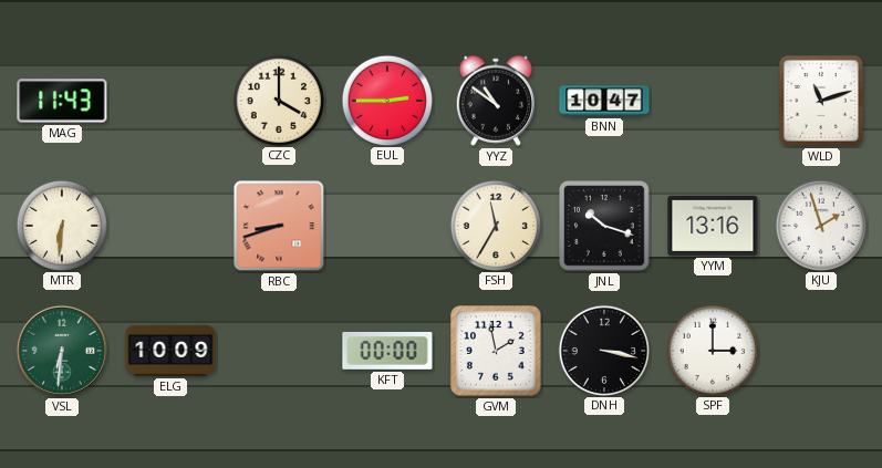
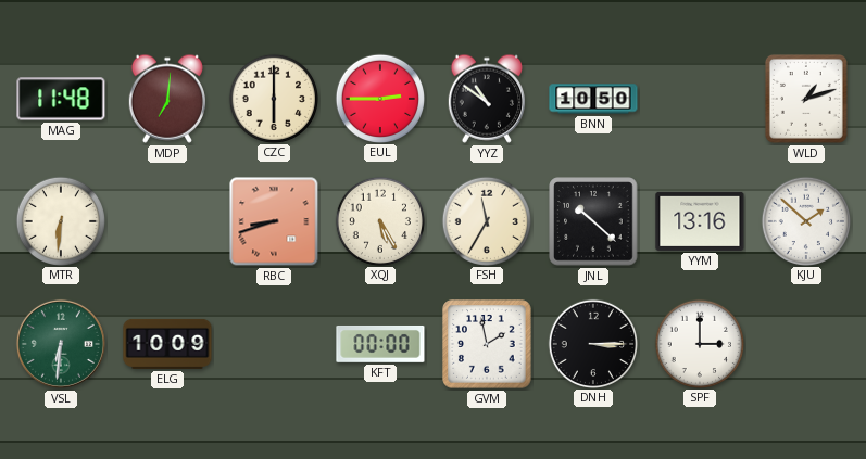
MAG: 11:43 -> 11:48 (61, 99)
MDP: none -> 7:01 (167, 99)
CZC: 4:00 -> 6:00 (273, 98)
BNN: 10:47 -> 10:50 (593, 99)
WLD: 11:12 -> 1:12 (806, 99)
XQJ: none -> 5:25 (379, 220)
JNL: 10:18 -> 10:22 (593, 221)
KJU: 1:57 -> 1:52 (805, 220)
DNH: 3:17 -> 3:15 (592, 343)
